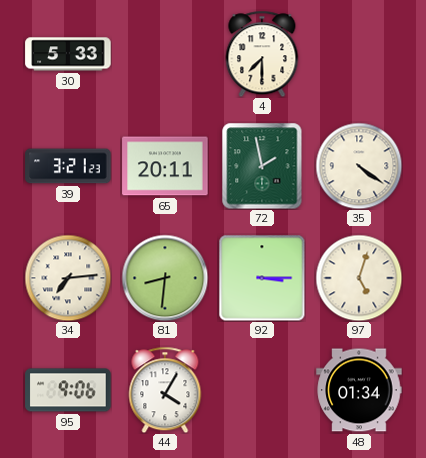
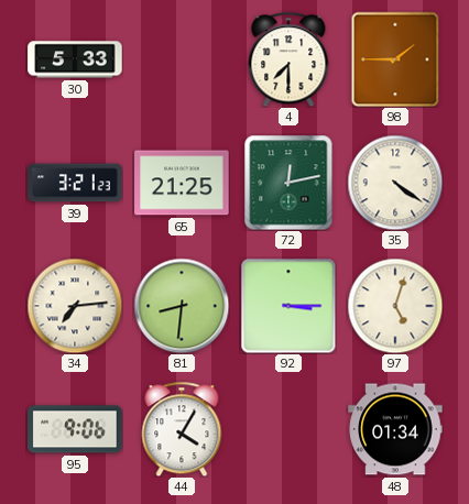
98: none -> 1:45 (395, 59)
65: 20:11 -> 21:25 (182, 183)
72: 1:58 -> 12:13 (288, 183)
